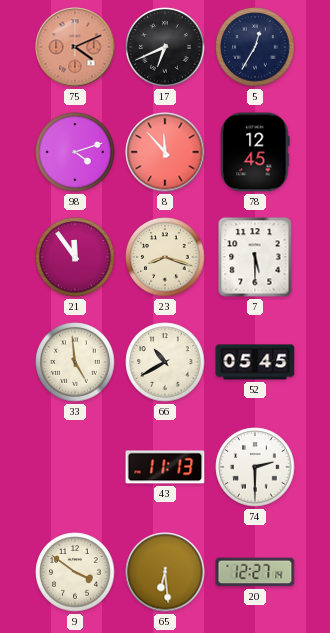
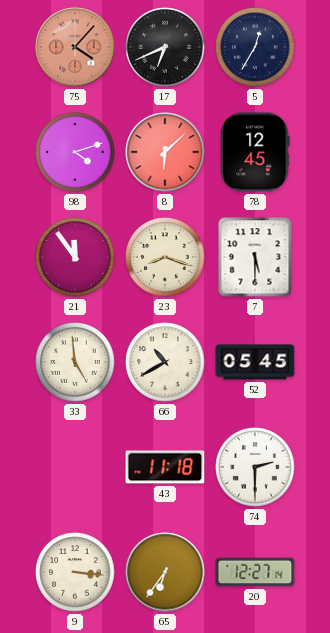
75: 4:11 -> 4:07 (75, 47)
8: 11:53 -> 6:08 (165, 152)
43: 11:13 -> 11:18 (165, 467)
9: 3:51 -> 3:16 (75, 572)
65: 6:29 -> 6:36 (165, 572)
